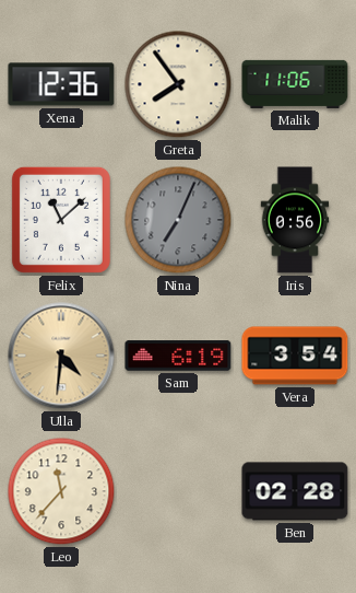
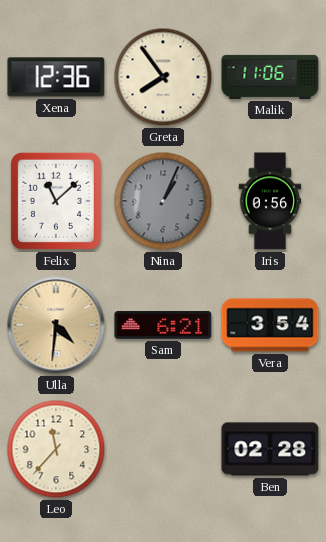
Nina: 7:04 -> 1:04 (163, 201)
Sam: 6:19 -> 6:21 (163, 325)
